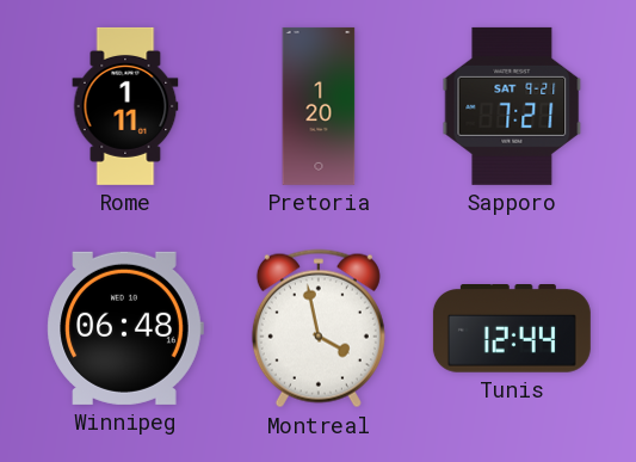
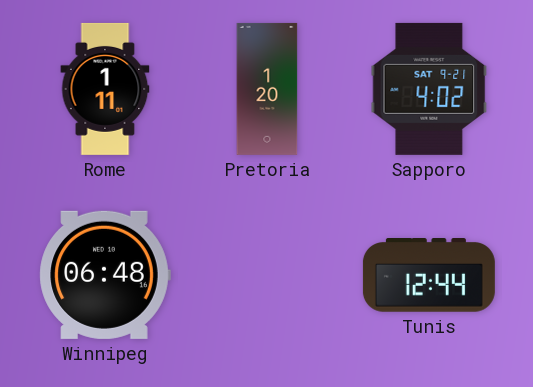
Sapporo: 7:21 -> 4:02 (429, 89)
Montreal: 3:58 -> none (319, 328)
